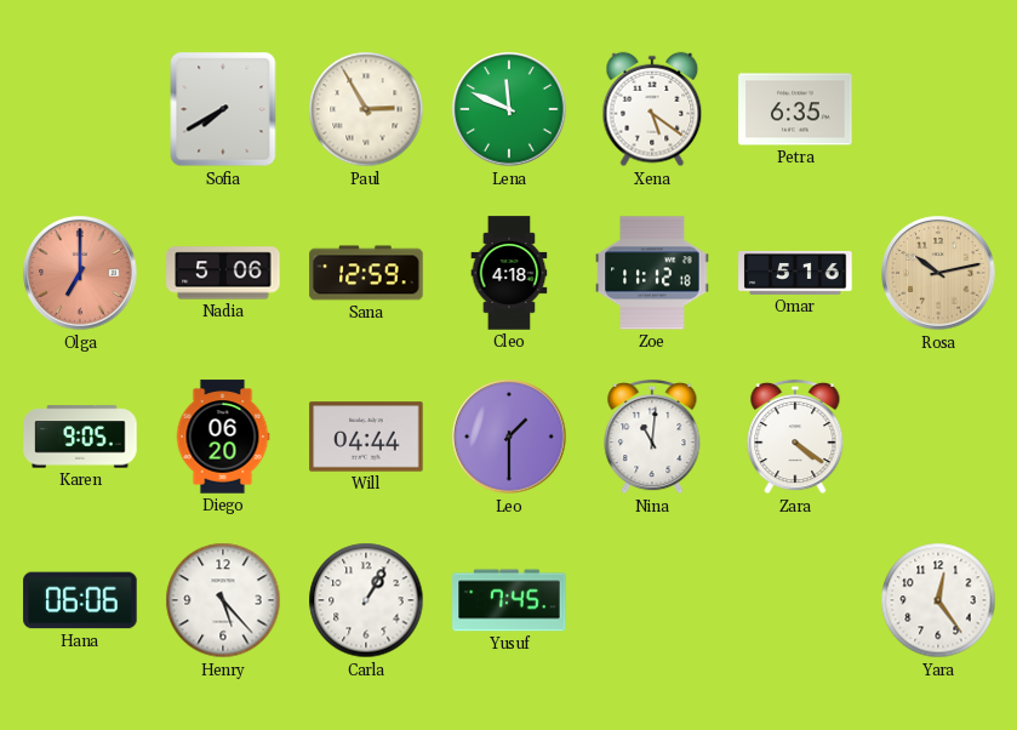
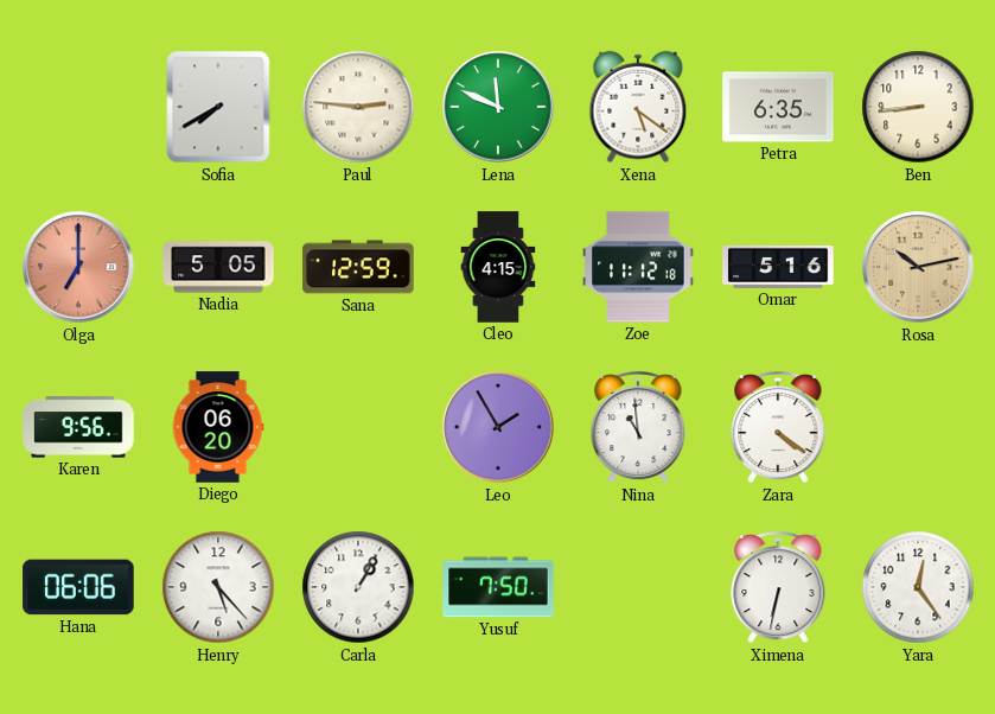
Paul: 2:55 -> 2:46 (358, 107)
Ben: none -> 8:44 (918, 107)
Nadia: 5:06 -> 5:05 (218, 267)
Cleo: 4:18 -> 4:15 (498, 267)
Karen: 9:05 -> 9:56 (78, 427)
Will: 04:44 -> none (366, 437)
Leo: 1:30 -> 1:55 (498, 427)
Nina: 11:01 -> 10:59 (638, 427)
Yusuf: 7:45 -> 7:50 (498, 587)
Ximena: none -> 6:32 (778, 587)
